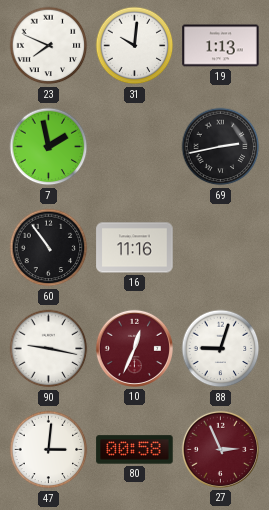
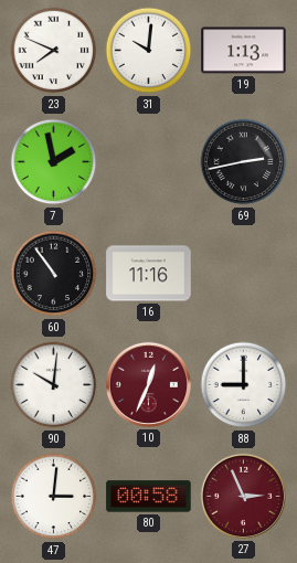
90: 9:17 -> 10:01 (54, 385)
88: 9:03 -> 9:00 (244, 385)
